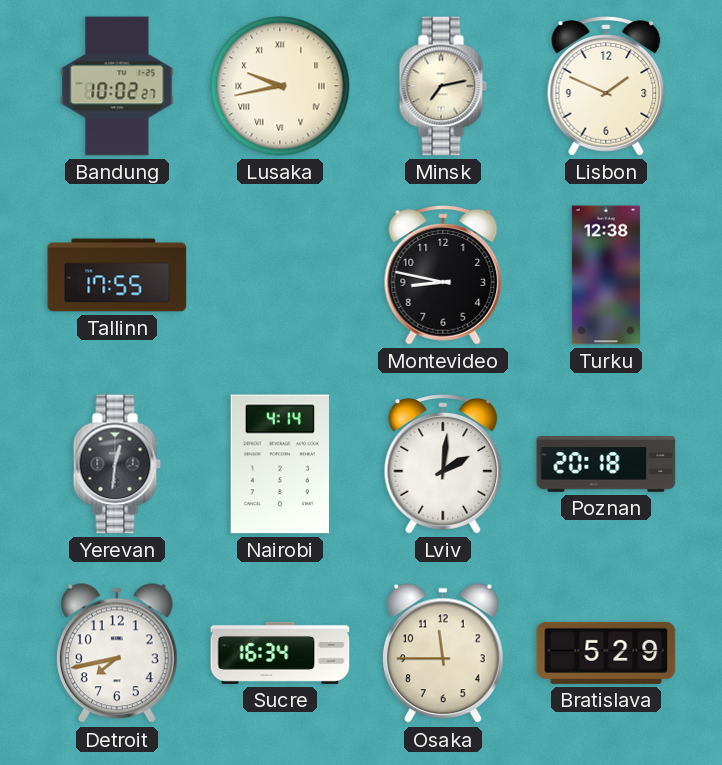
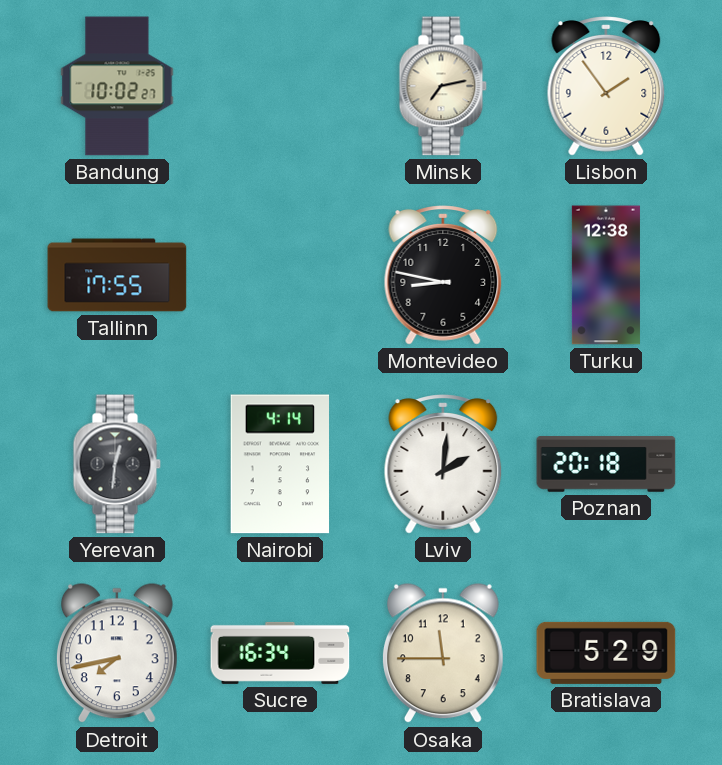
Lusaka: 9:43 -> none (280, 86)
Lisbon: 1:49 -> 1:54 (606, 86)
